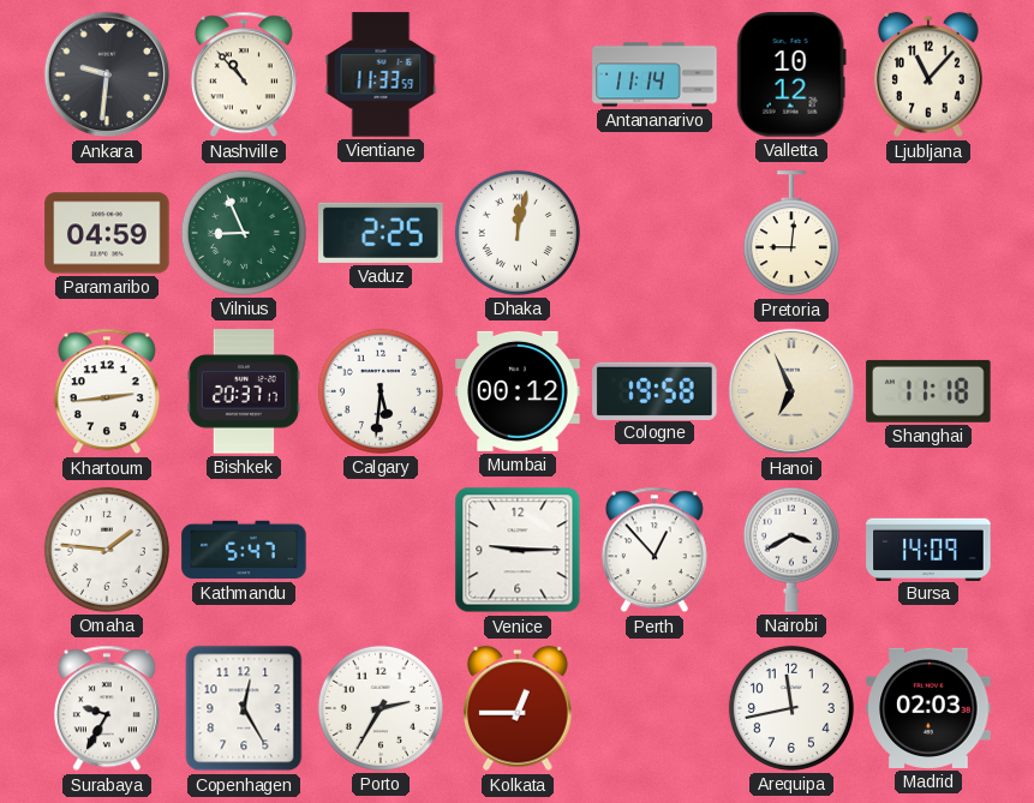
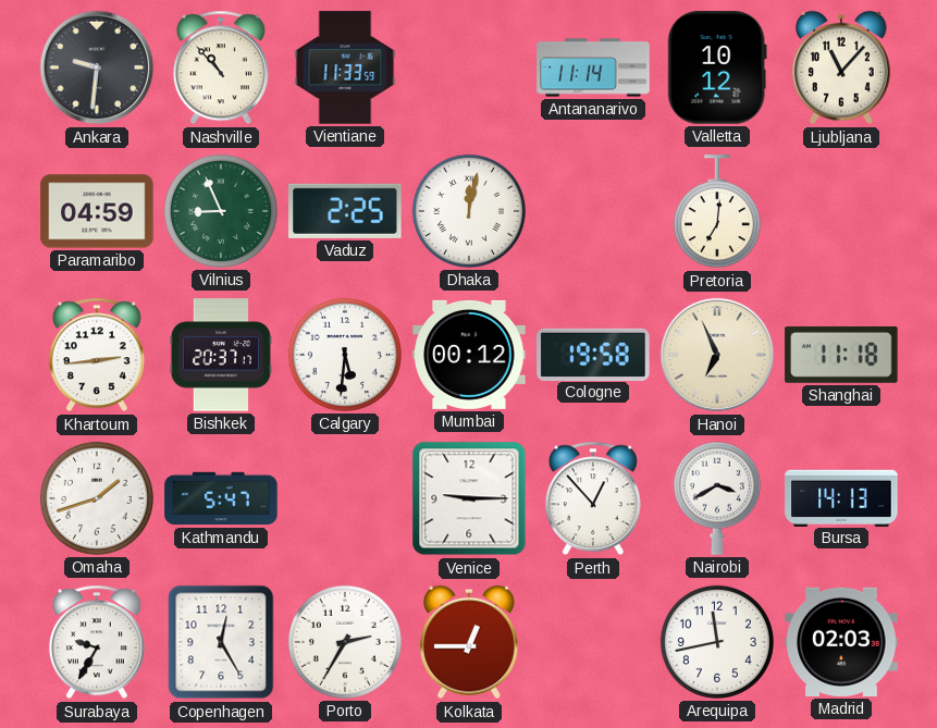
Pretoria: 9:01 -> 7:01 (717, 212)
Omaha: 1:46 -> 1:42 (97, 498)
Bursa: 14:09 -> 14:13 (841, 497)
